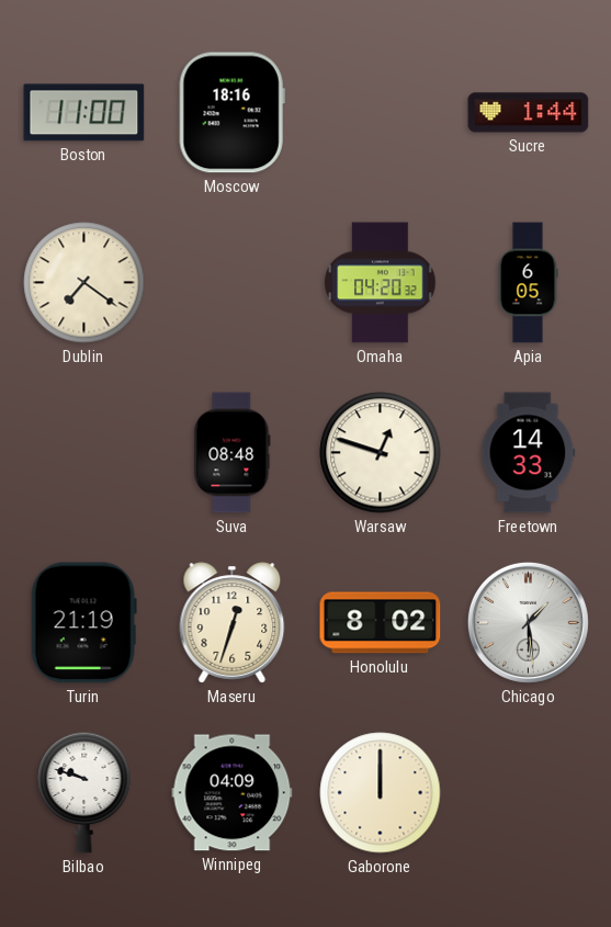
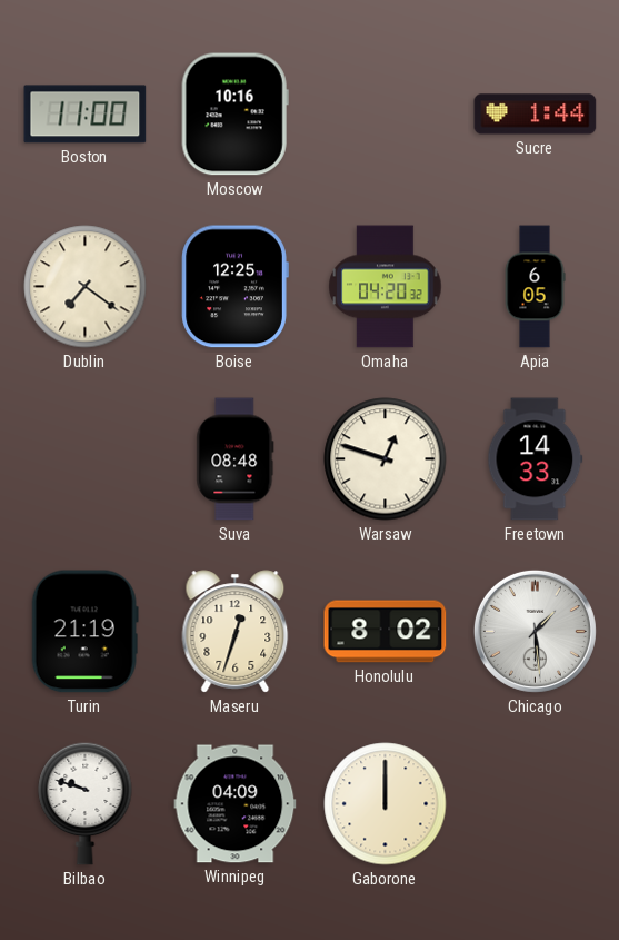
Moscow: 18:16 -> 10:16 (234, 115)
Boise: none -> 12:25 (234, 287)
